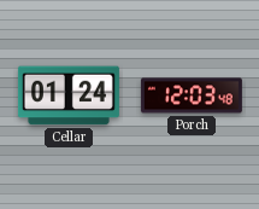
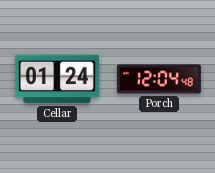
Porch: 12:03 -> 12:04 (159, 79)
